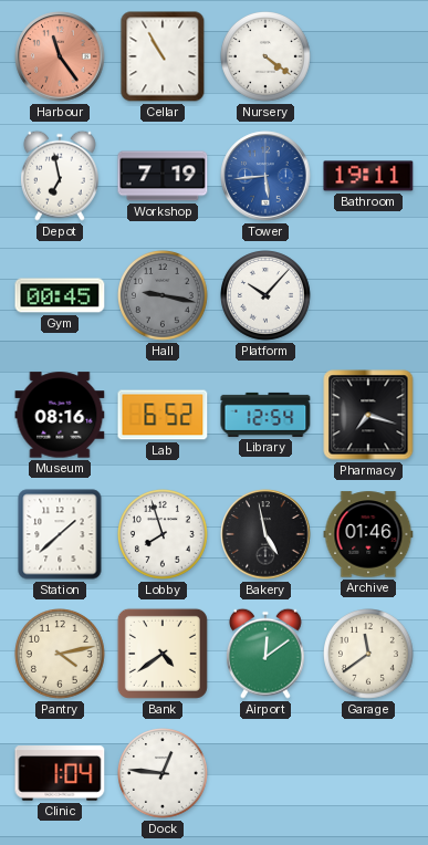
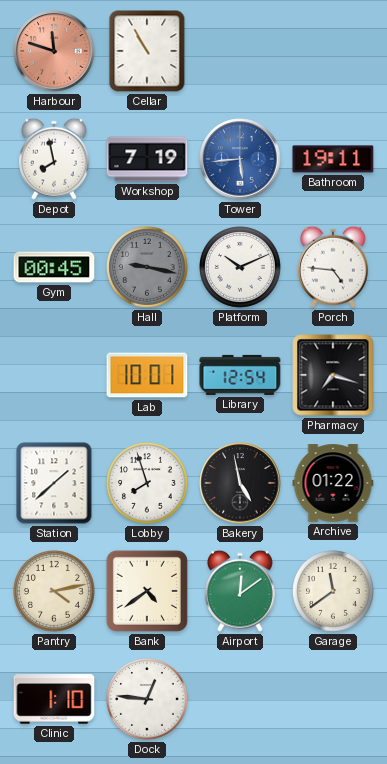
Harbour: 11:24 -> 11:48 (54, 51)
Nursery: 4:21 -> none (267, 58)
Depot: 6:58 -> 7:58 (54, 159)
Platform: 10:07 -> 10:11 (241, 268)
Porch: none -> 4:46 (333, 267)
Museum: 08:16 -> none (60, 415)
Lab: 6:52 -> 10:01 (147, 375)
Archive: 01:46 -> 01:22 (333, 483)
Clinic: 1:04 -> 1:10 (54, 699)
